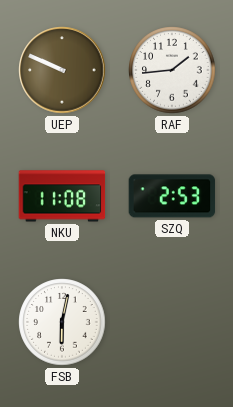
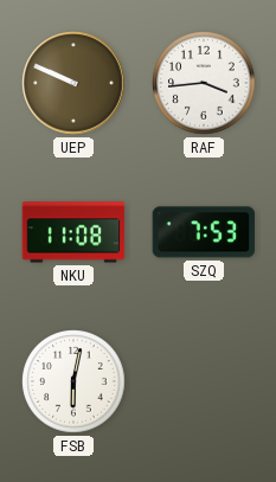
RAF: 1:44 -> 3:44 (204, 83)
SZQ: 2:53 -> 7:53 (204, 232)
